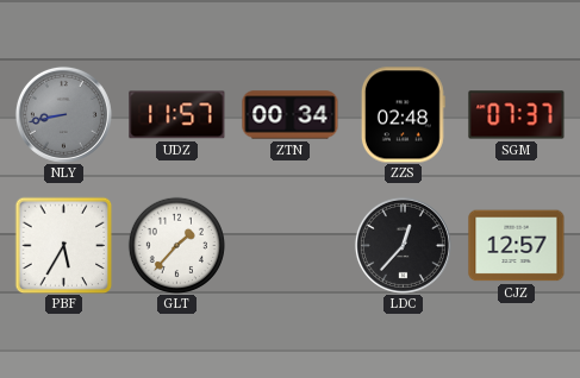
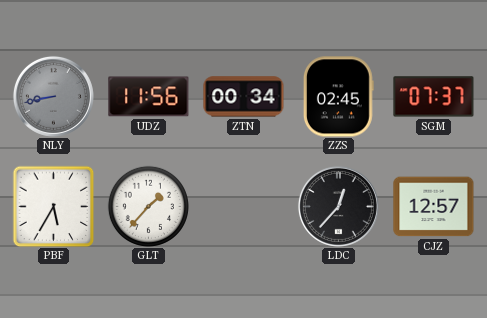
UDZ: 11:57 -> 11:56 (149, 97)
ZZS: 02:48 -> 02:45 (338, 97)
